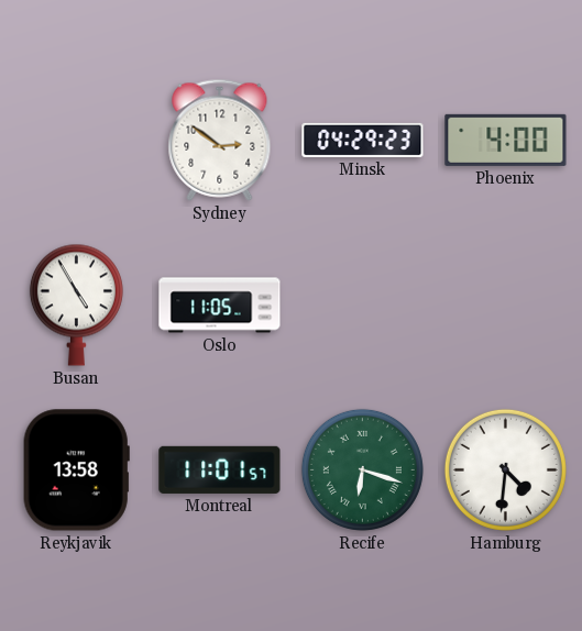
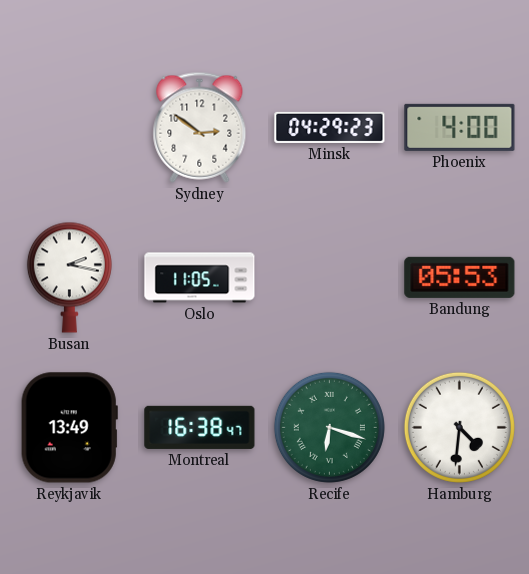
Busan: 4:55 -> 2:17 (69, 277)
Bandung: none -> 05:53 (460, 277)
Reykjavik: 13:58 -> 13:49 (69, 428)
Montreal: 11:01 -> 16:38 (200, 427)
